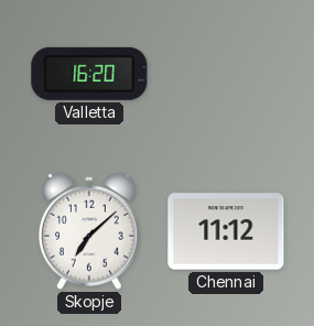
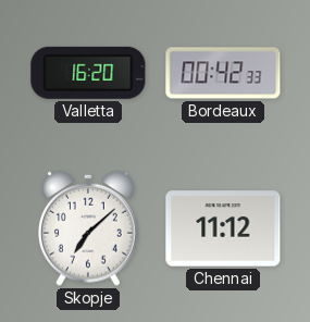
Bordeaux: none -> 00:42 (223, 73)
